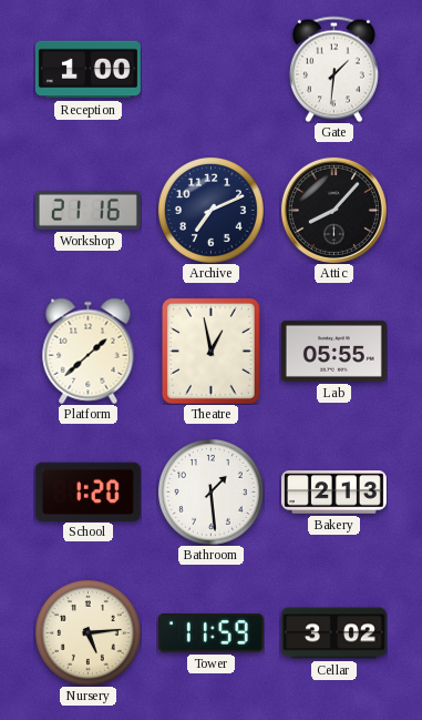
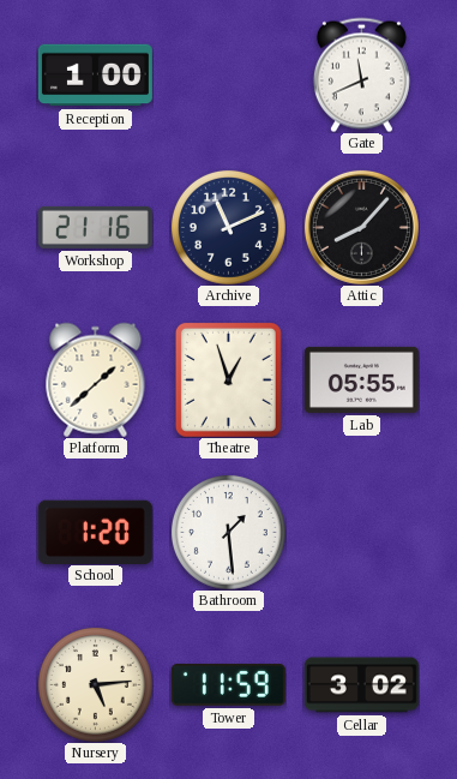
Gate: 1:31 -> 11:41 (361, 74)
Archive: 7:11 -> 11:11 (228, 227)
Theatre: 12:58 -> 12:57 (228, 379)
Bakery: 2:13 -> none (333, 493)
